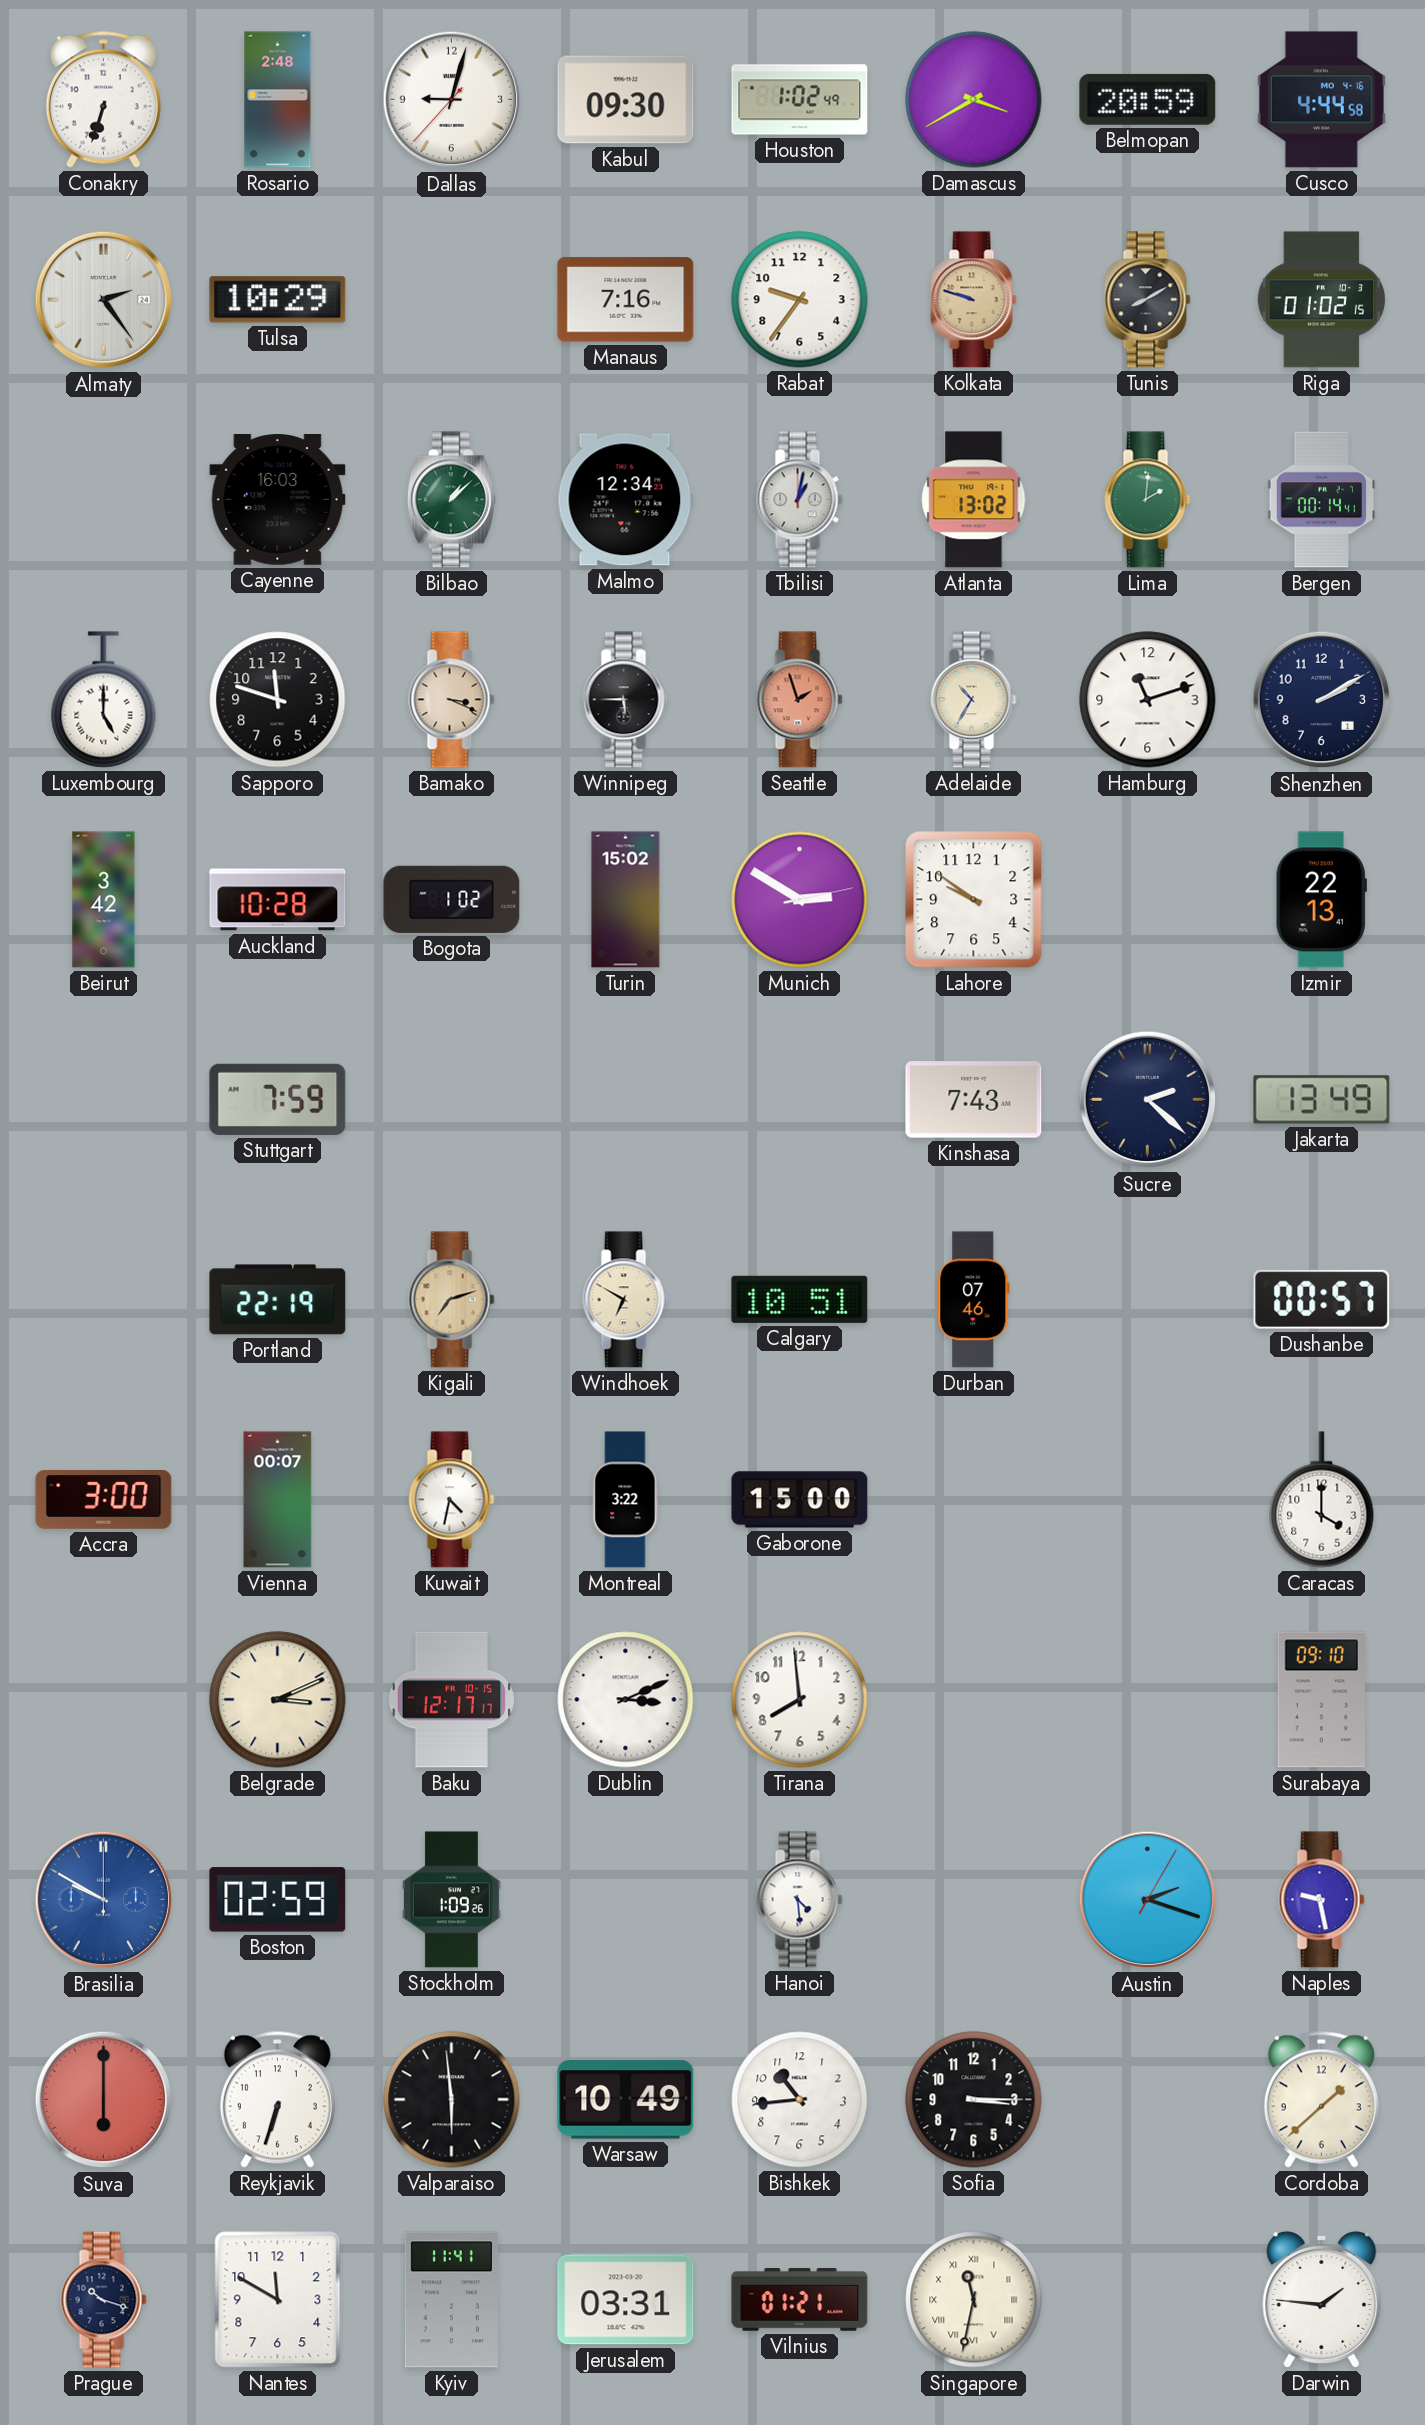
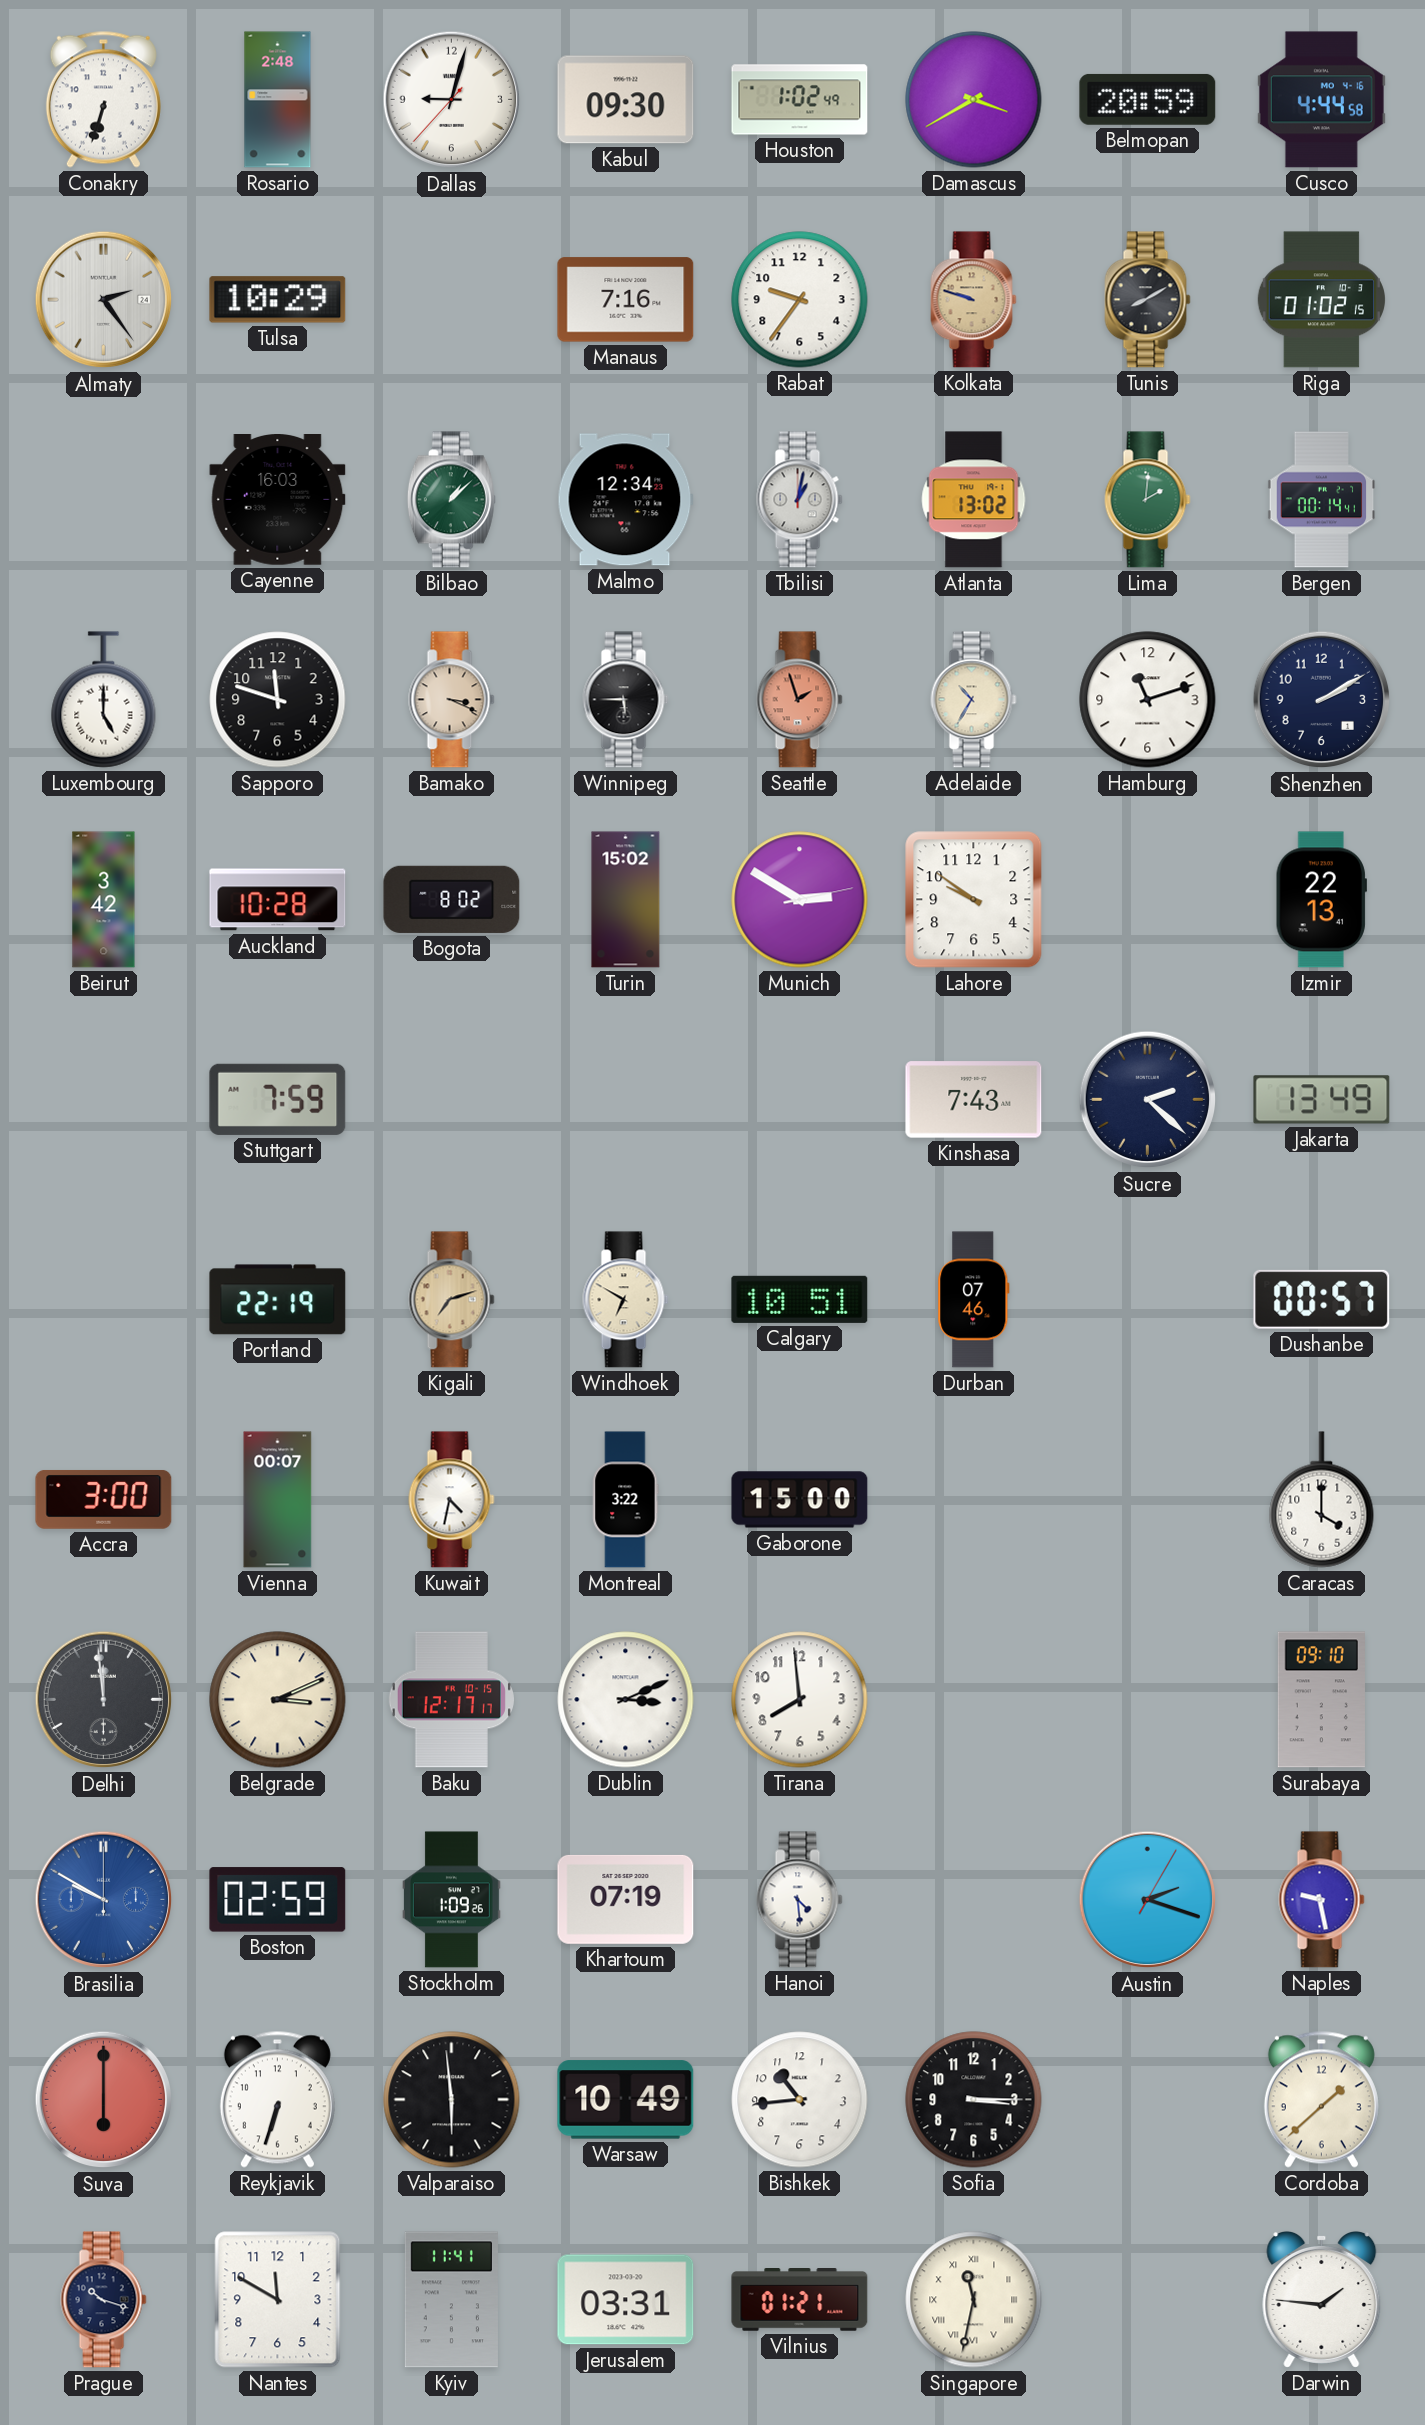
Bogota: 1:02 -> 8:02 (452, 899)
Delhi: none -> 11:59 (104, 1700)
Khartoum: none -> 07:19 (626, 1899)
